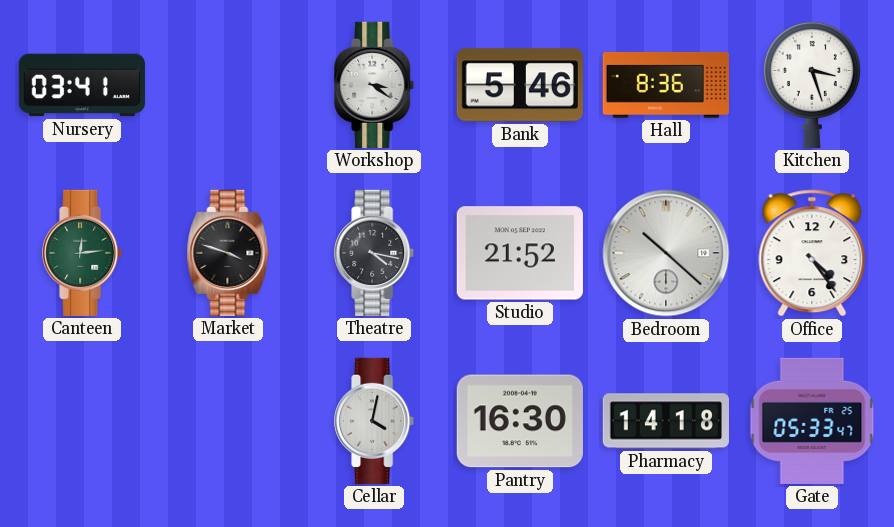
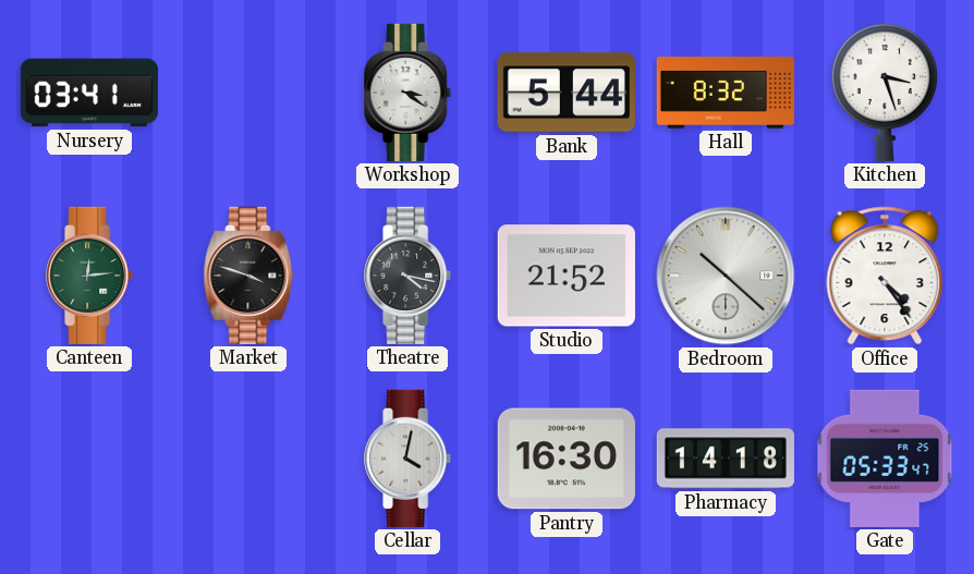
Bank: 5:46 -> 5:44 (567, 93)
Hall: 8:36 -> 8:32 (726, 93)
